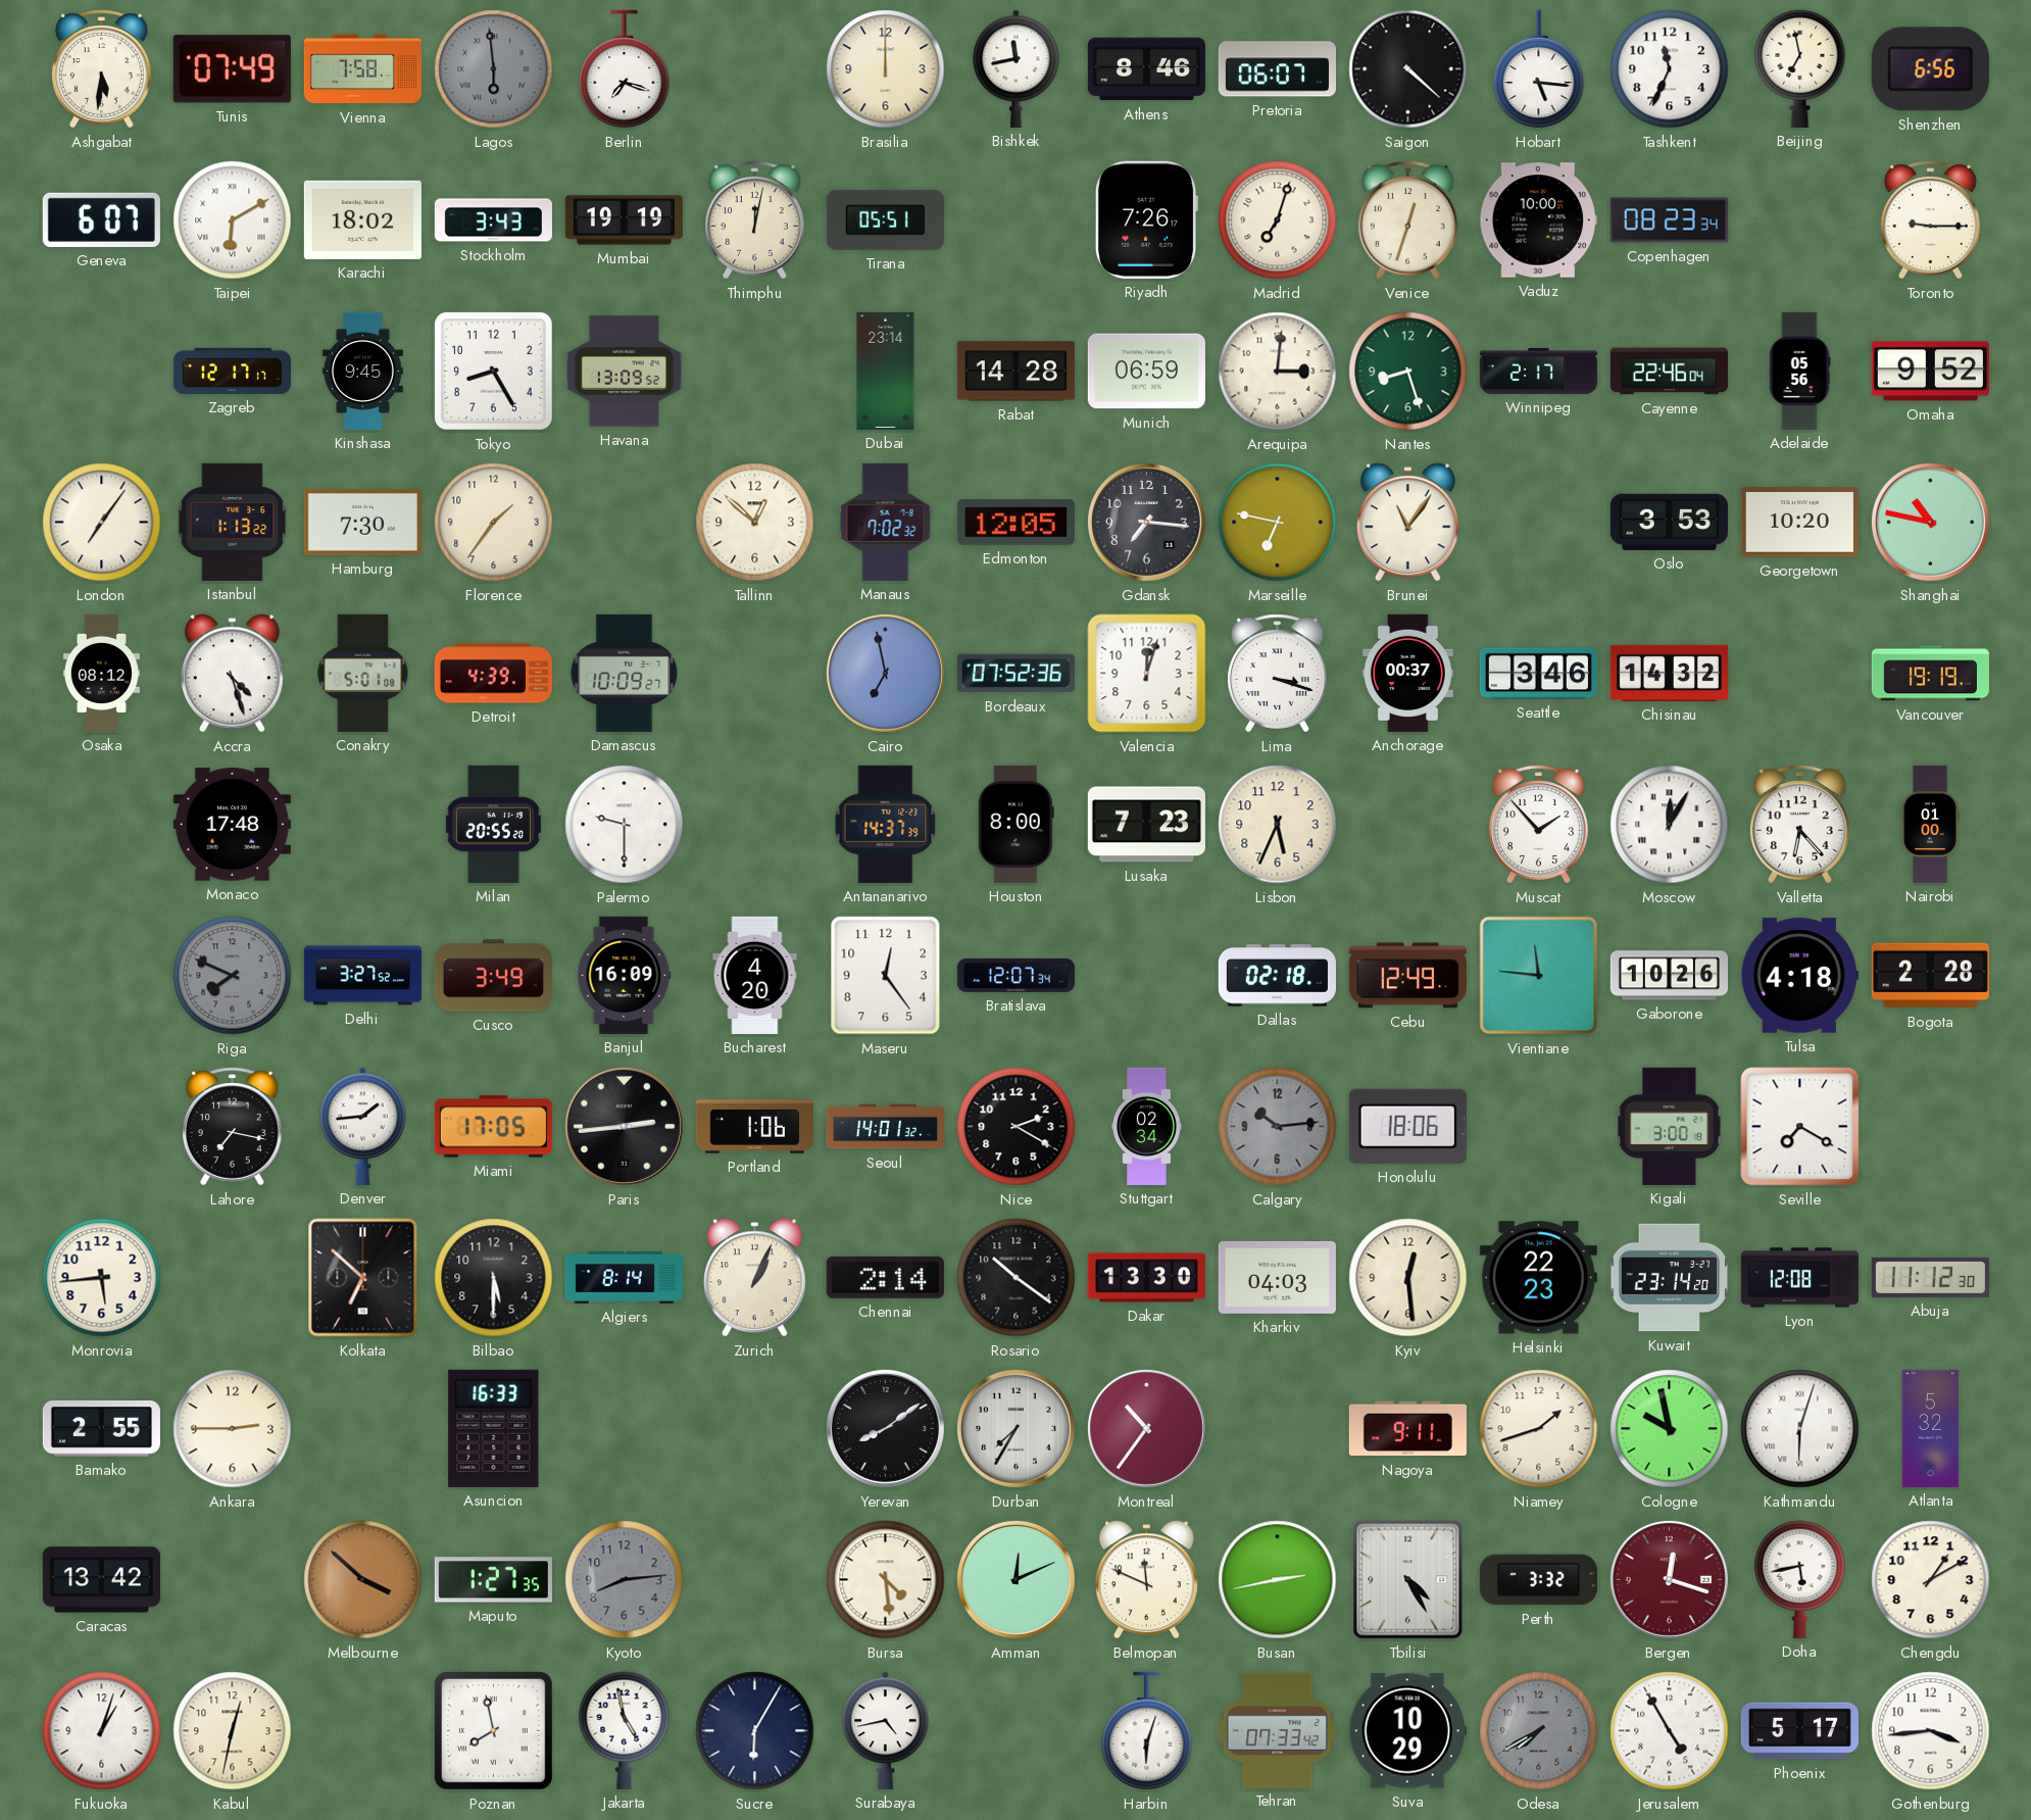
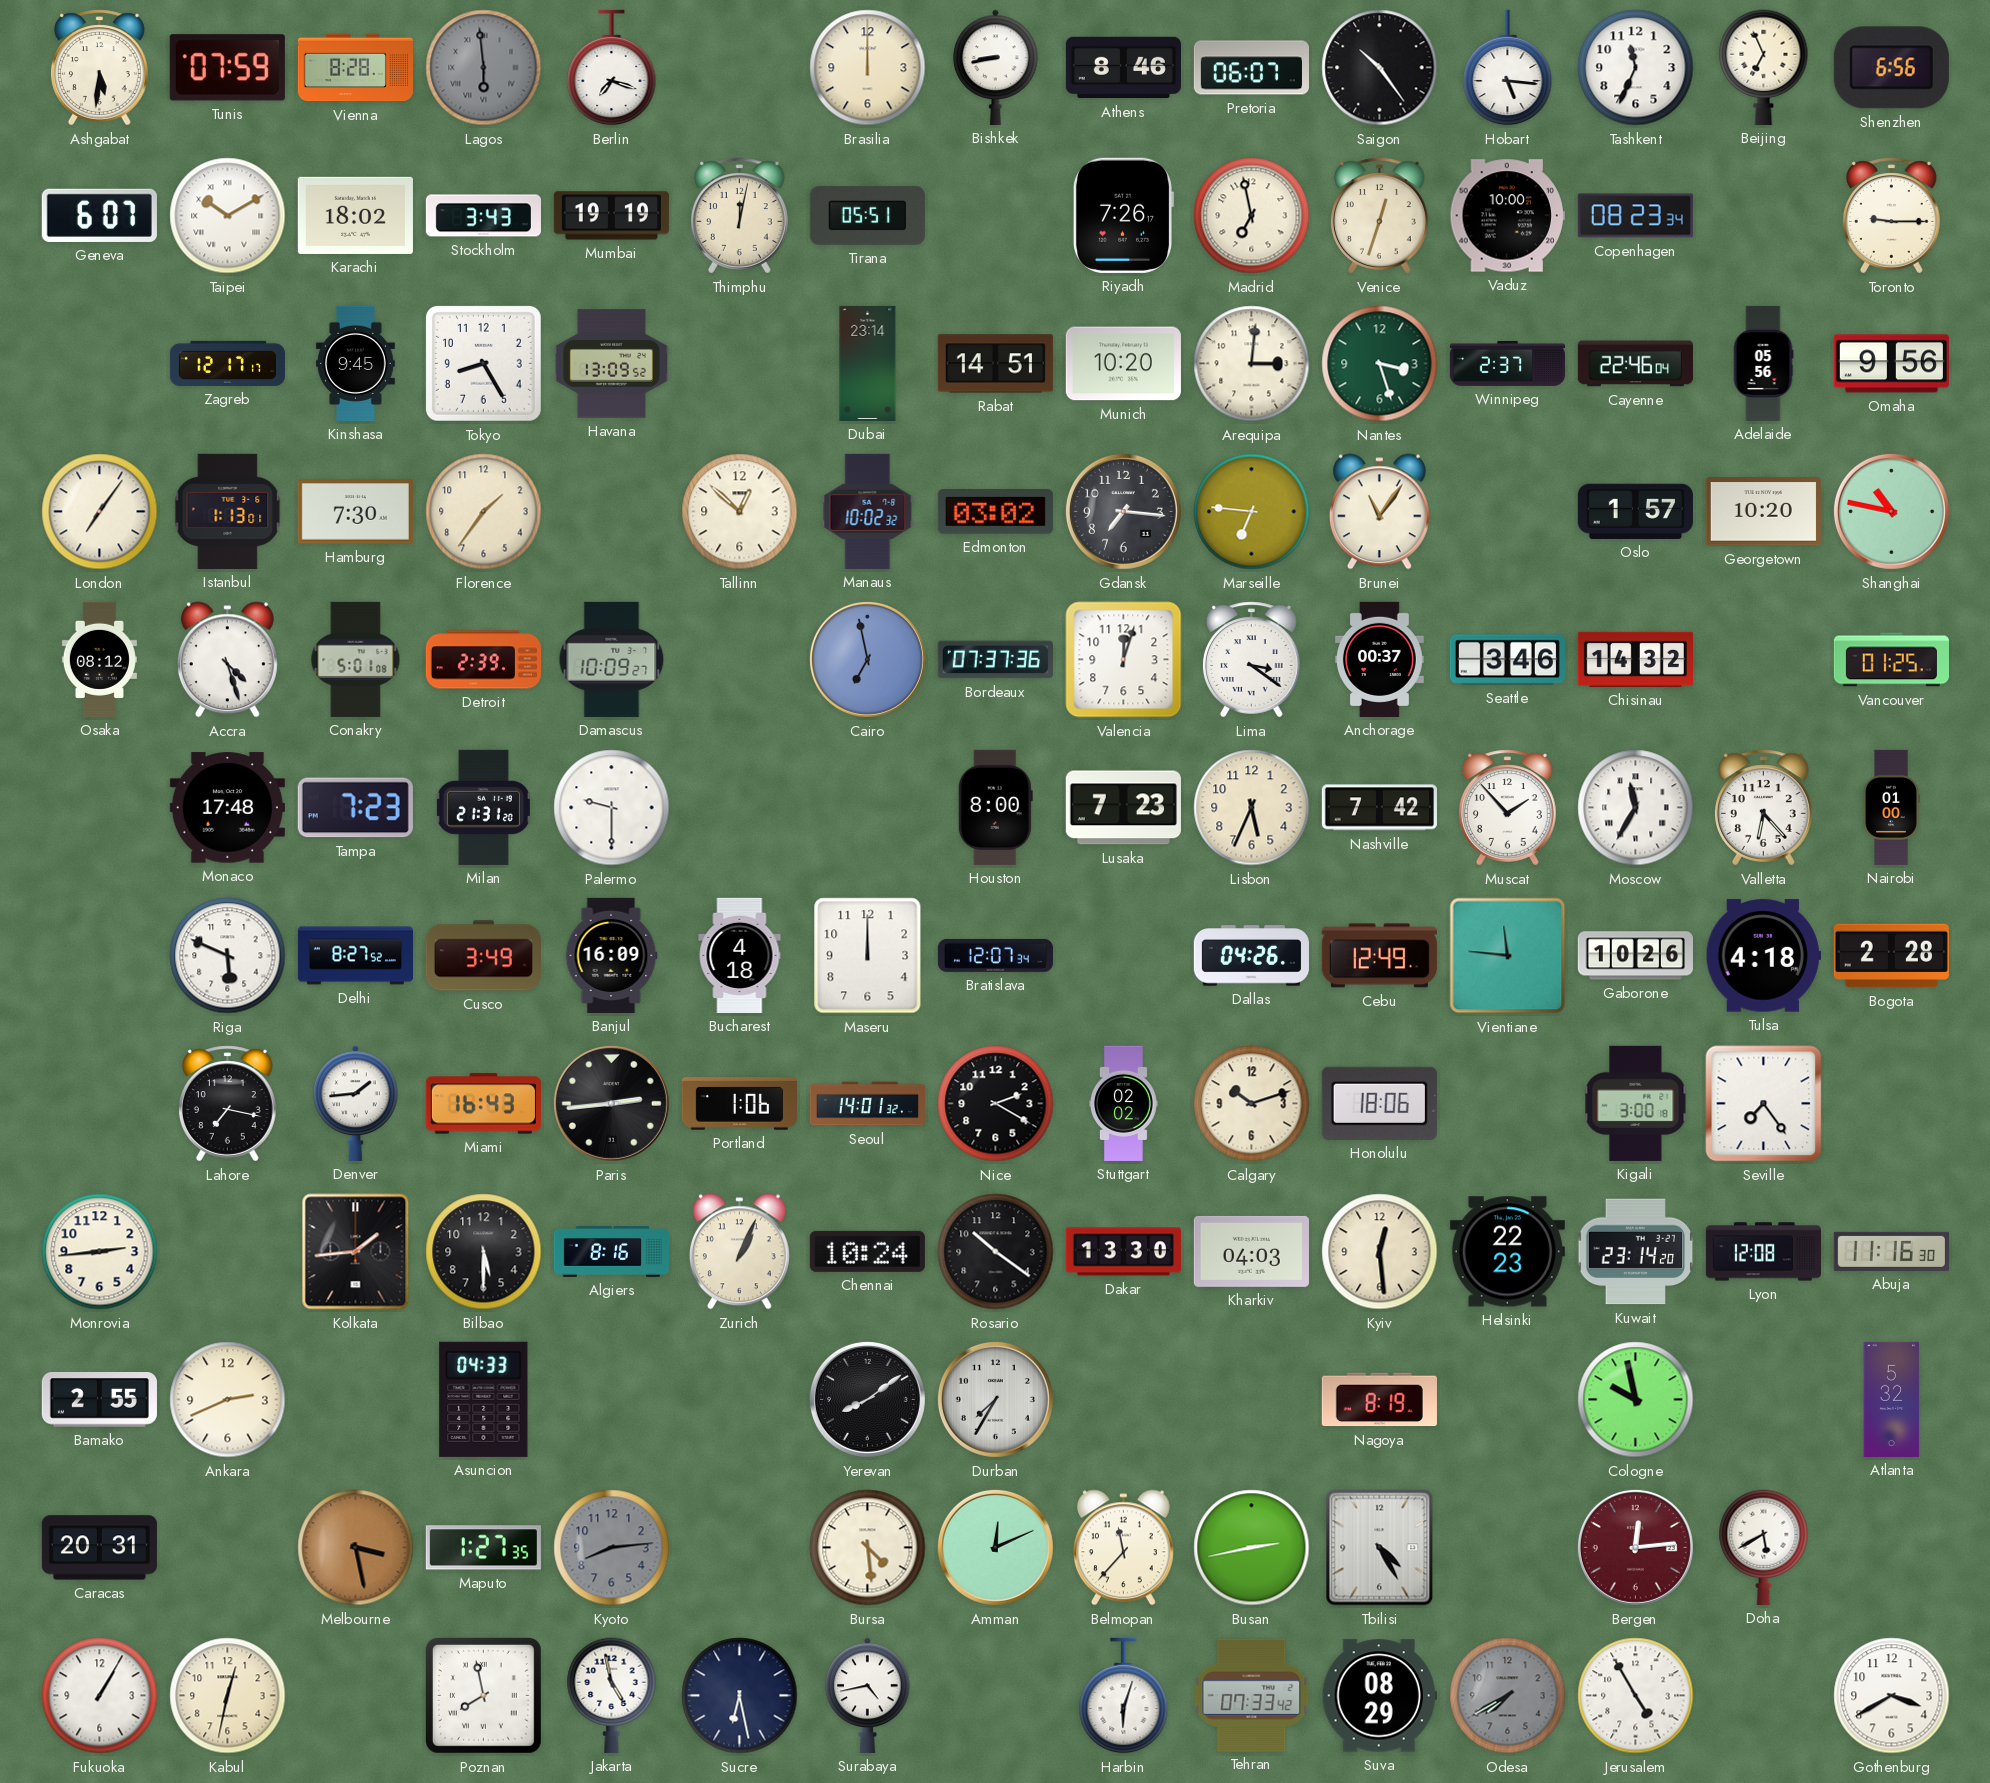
Tunis: 07:49 -> 07:59 (227, 68)
Vienna: 7:58 -> 8:28 (355, 68)
Bishkek: 11:43 -> 8:43 (996, 67)
Saigon: 4:22 -> 10:24 (1380, 68)
Beijing: 6:58 -> 6:56 (1764, 67)
Taipei: 6:10 -> 10:10 (228, 216)
Madrid: 7:03 -> 6:58 (1252, 216)
Rabat: 14:28 -> 14:51 (995, 364)
Munich: 06:59 -> 10:20 (1123, 364)
Nantes: 8:27 -> 3:27 (1380, 364)
Winnipeg: 2:17 -> 2:37 (1507, 363)
Omaha: 9:52 -> 9:56 (1891, 364)
Istanbul: 1:13:22 -> 1:13:01 (228, 511)
Manaus: 7:02 -> 10:02 (868, 511)
Edmonton: 12:05 -> 03:02 (995, 512)
Marseille: 6:47 -> 6:46 (1252, 512)
Oslo: 3:53 -> 1:57 (1635, 511)
Detroit: 4:39 -> 2:39 (483, 660)
Bordeaux: 07:52 -> 07:37 (995, 660)
Lima: 3:18 -> 3:21 (1251, 660)
Vancouver: 19:19 -> 01:25 (1891, 660)
Tampa: none -> 7:23 (355, 808)
Milan: 20:55 -> 21:31 (483, 807)
Antananarivo: 14:37 -> none (886, 824)
Nashville: none -> 7:42 (1379, 808)
Moscow: 12:05 -> 11:35 (1636, 808)
Riga: 7:49 -> 5:49 (228, 956)
Riga dial: grey -> white (228, 956)
Delhi: 3:27 -> 8:27 (355, 956)
Bucharest: 4:20 -> 4:18 (740, 955)
Maseru: 12:24 -> 12:00 (868, 956)
Dallas: 02:18 -> 04:26 (1251, 956)
Miami: 17:05 -> 16:43 (483, 1104)
Stuttgart: 02:34 -> 02:02 (1124, 1103)
Calgary: 10:14 -> 10:12 (1252, 1104)
Calgary dial: grey -> cream (1252, 1104)
Seville: 7:20 -> 7:24 (1764, 1104)
Monrovia: 5:44 -> 2:44 (100, 1252)
Kolkata: 6:52 -> 1:44 (356, 1252)
Algiers: 8:14 -> 8:16 (611, 1251)
Chennai: 2:14 -> 10:24 (867, 1251)
Abuja: 11:12 -> 11:16 (1891, 1251)
Ankara: 2:45 -> 2:41 (228, 1400)
Asuncion: 16:33 -> 04:33 (484, 1399)
Montreal: 10:36 -> none (1146, 1428)
Nagoya: 9:11 -> 8:19 (1379, 1400)
Niamey: 1:42 -> none (1539, 1429)
Kathmandu: 6:03 -> none (1800, 1429)
Caracas: 13:42 -> 20:31 (99, 1548)
Melbourne: 3:52 -> 3:28 (356, 1548)
Belmopan: 11:49 -> 11:37 (1123, 1548)
Perth: 3:32 -> none (1538, 1580)
Bergen: 12:18 -> 12:14 (1635, 1547)
Doha: 5:43 -> 5:40 (1764, 1547)
Chengdu: 1:10 -> none (1931, 1580)
Fukuoka: 1:03 -> 1:05 (100, 1696)
Sucre: 6:05 -> 6:28 (740, 1696)
Suva: 10:29 -> 08:29 (1379, 1696)
Phoenix: 5:17 -> none (1799, 1731)
Gothenburg: 3:44 -> 3:40 (1892, 1696)
